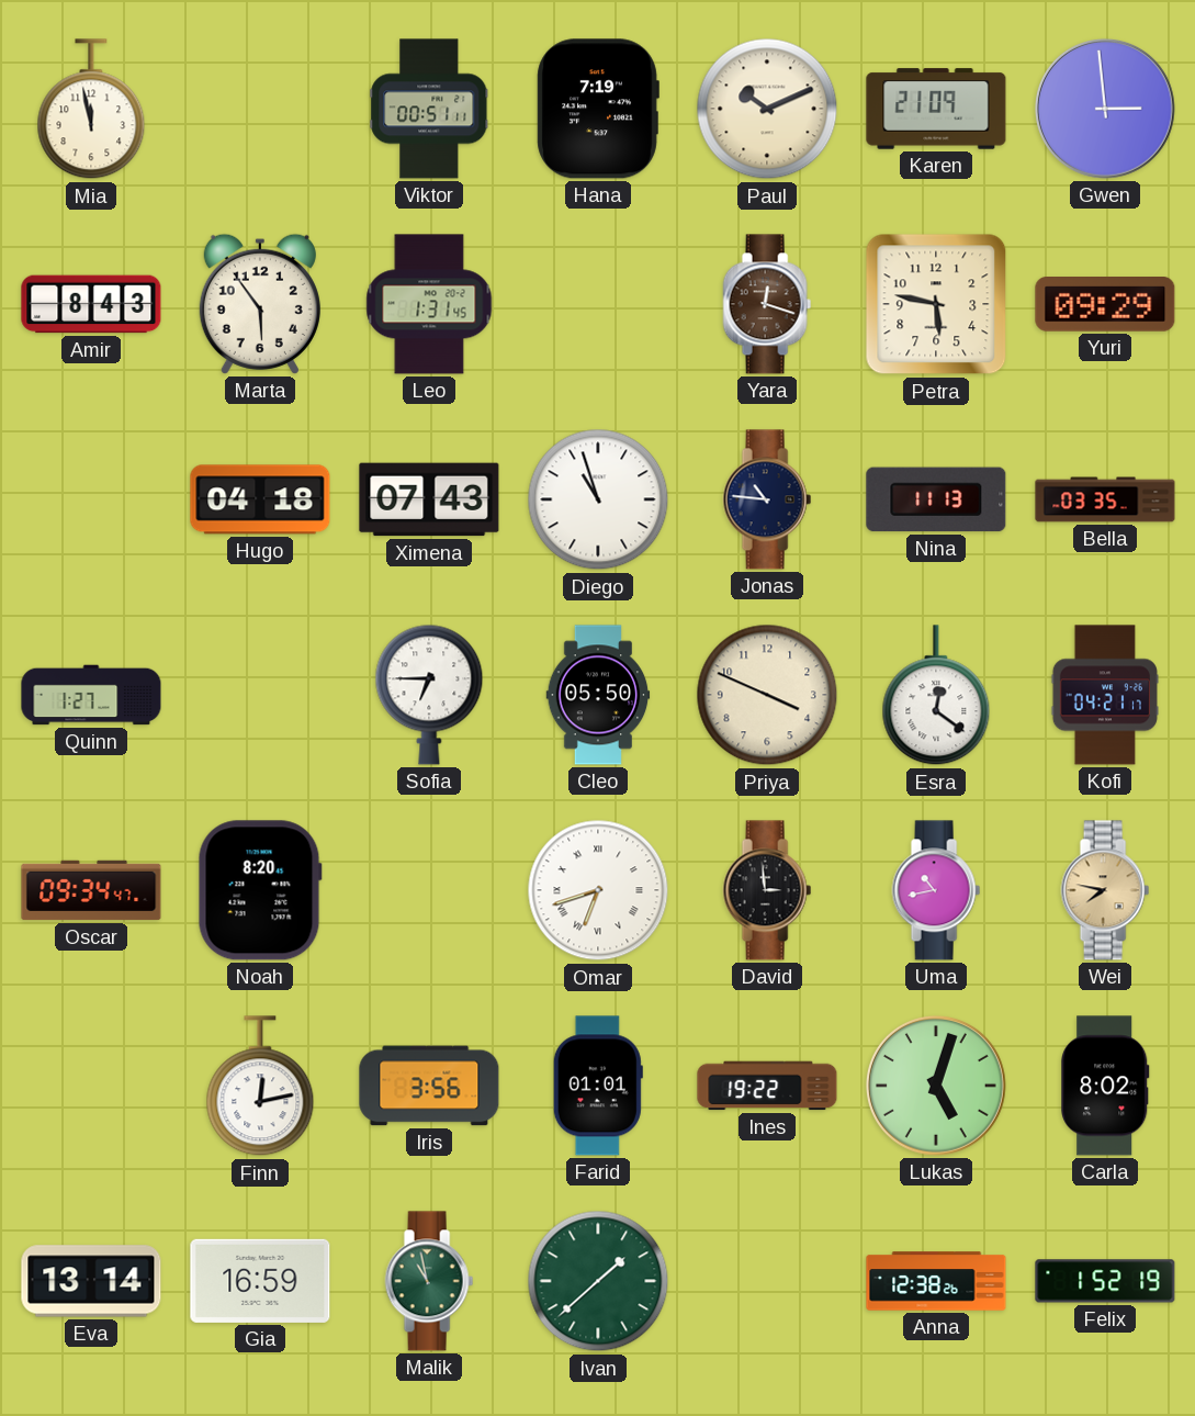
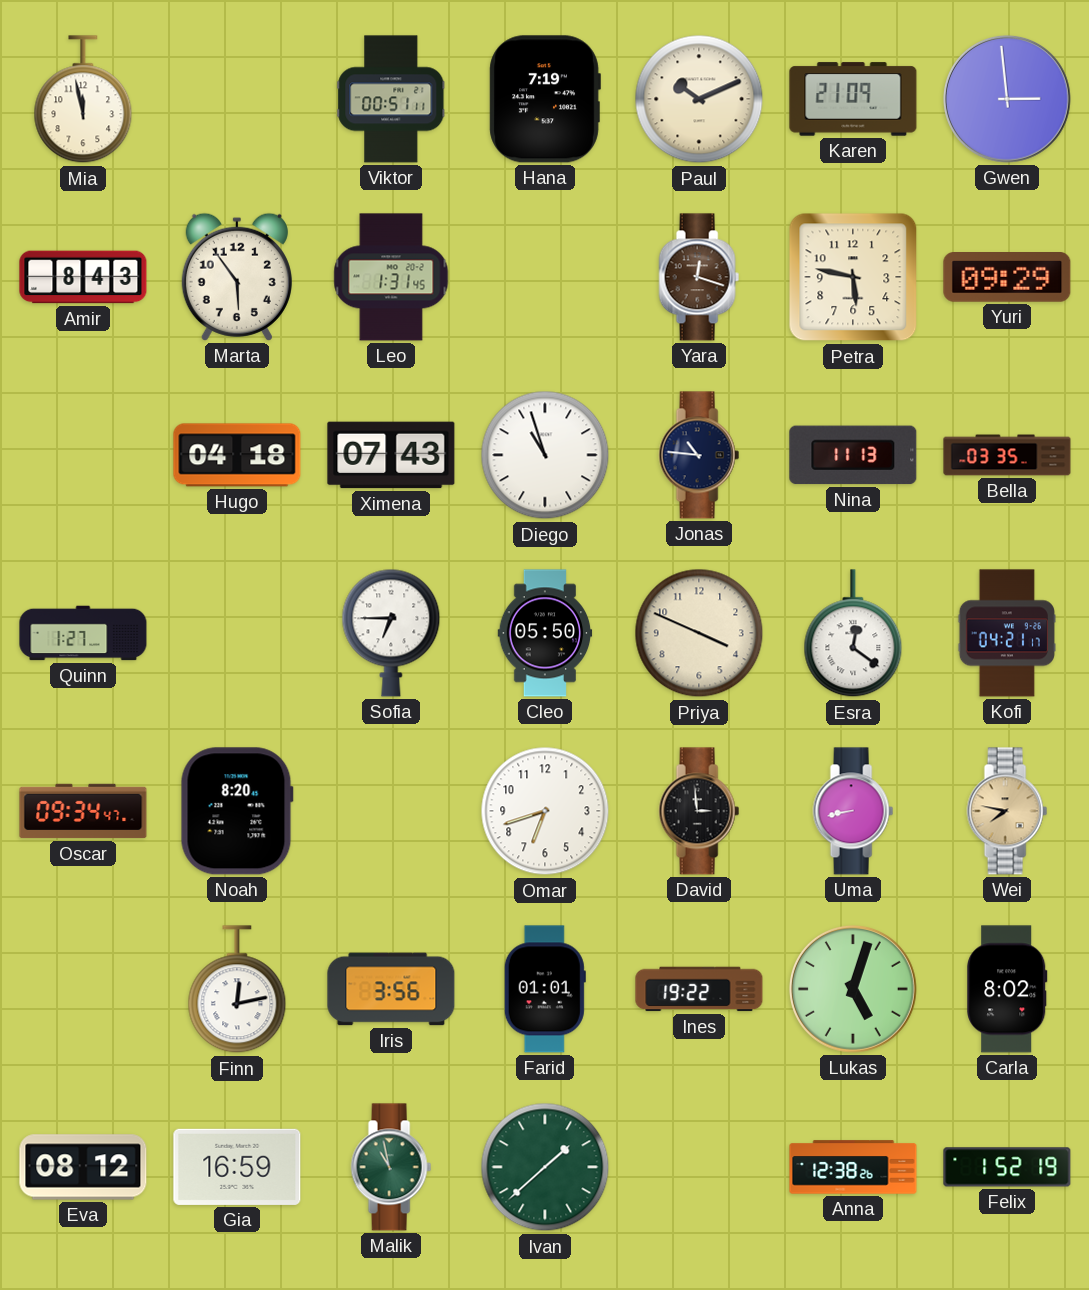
Omar numerals: Roman -> Arabic (545, 811)
Uma: 10:43 -> 8:43 (853, 811)
Eva: 13:14 -> 08:12 (83, 1167)
